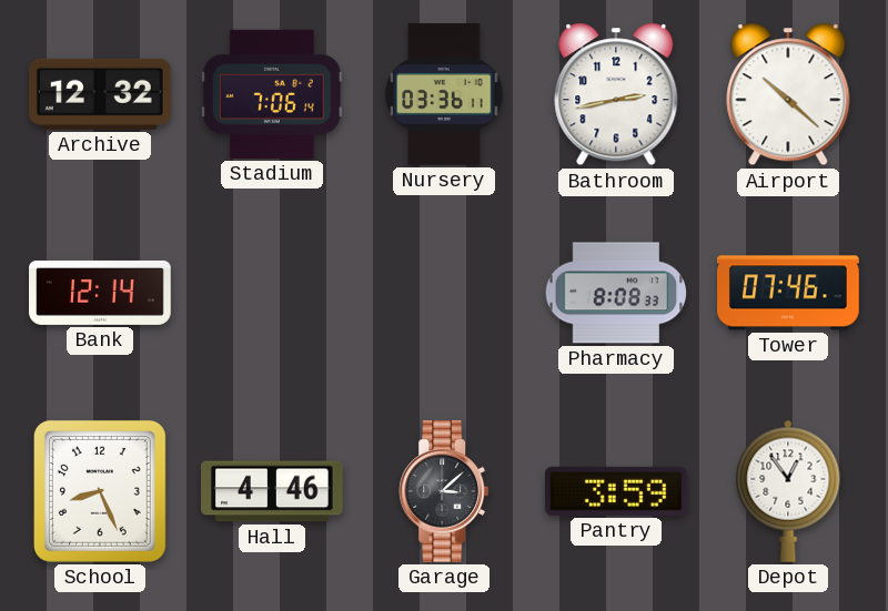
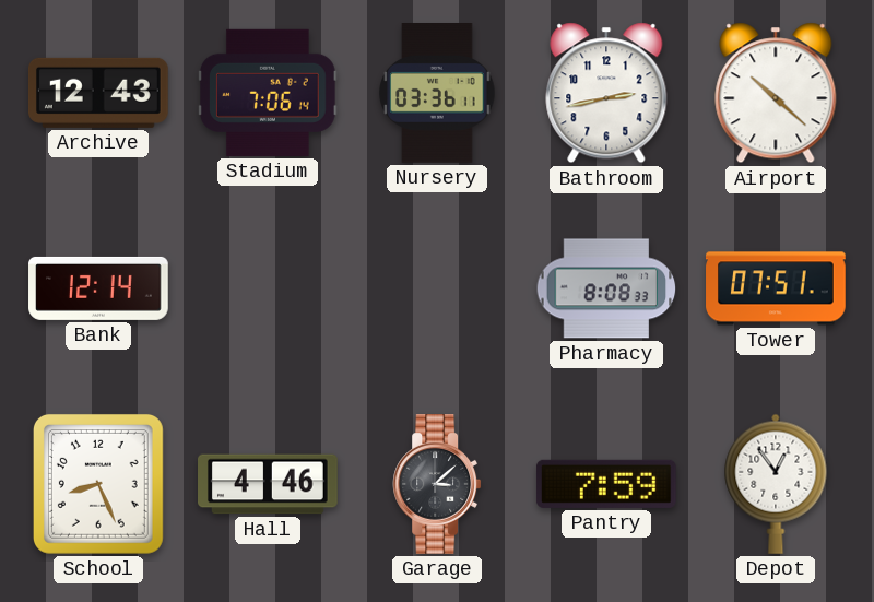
Archive: 12:32 -> 12:43 (98, 93)
Tower: 07:46 -> 07:51 (776, 288)
Pantry: 3:59 -> 7:59 (606, 484)
